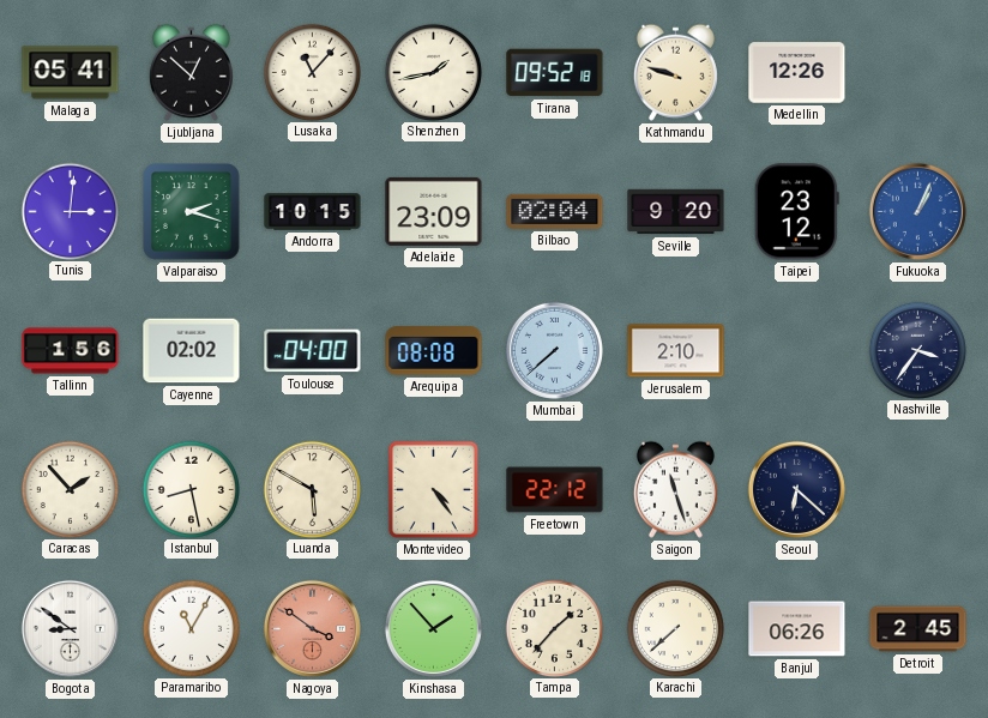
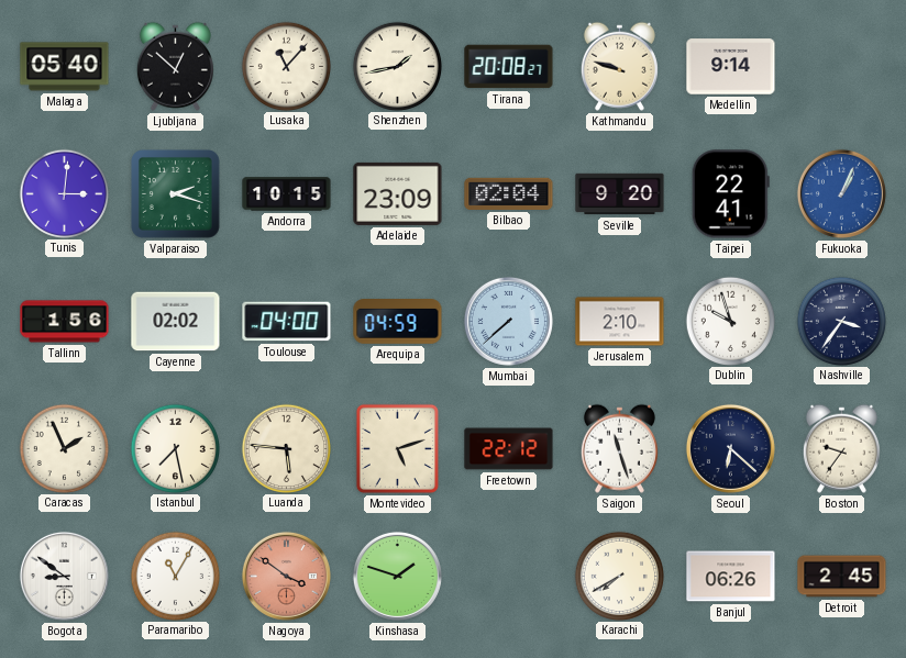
Malaga: 05:41 -> 05:40 (65, 67)
Tirana: 09:52 -> 20:08 (509, 67)
Medellin: 12:26 -> 9:14 (731, 67)
Taipei: 23:12 -> 22:41 (730, 194)
Arequipa: 08:08 -> 04:59 (398, 322)
Dublin: none -> 9:57 (730, 321)
Caracas: 1:53 -> 1:56 (64, 448)
Istanbul: 8:28 -> 7:28 (175, 448)
Luanda: 5:50 -> 5:46 (286, 448)
Montevideo: 4:24 -> 5:12 (397, 448)
Boston: none -> 9:36 (841, 448)
Kinshasa: 1:53 -> 1:48 (397, 576)
Tampa: 1:37 -> none (554, 628)
Karachi: 7:38 -> 7:40 (619, 576)
